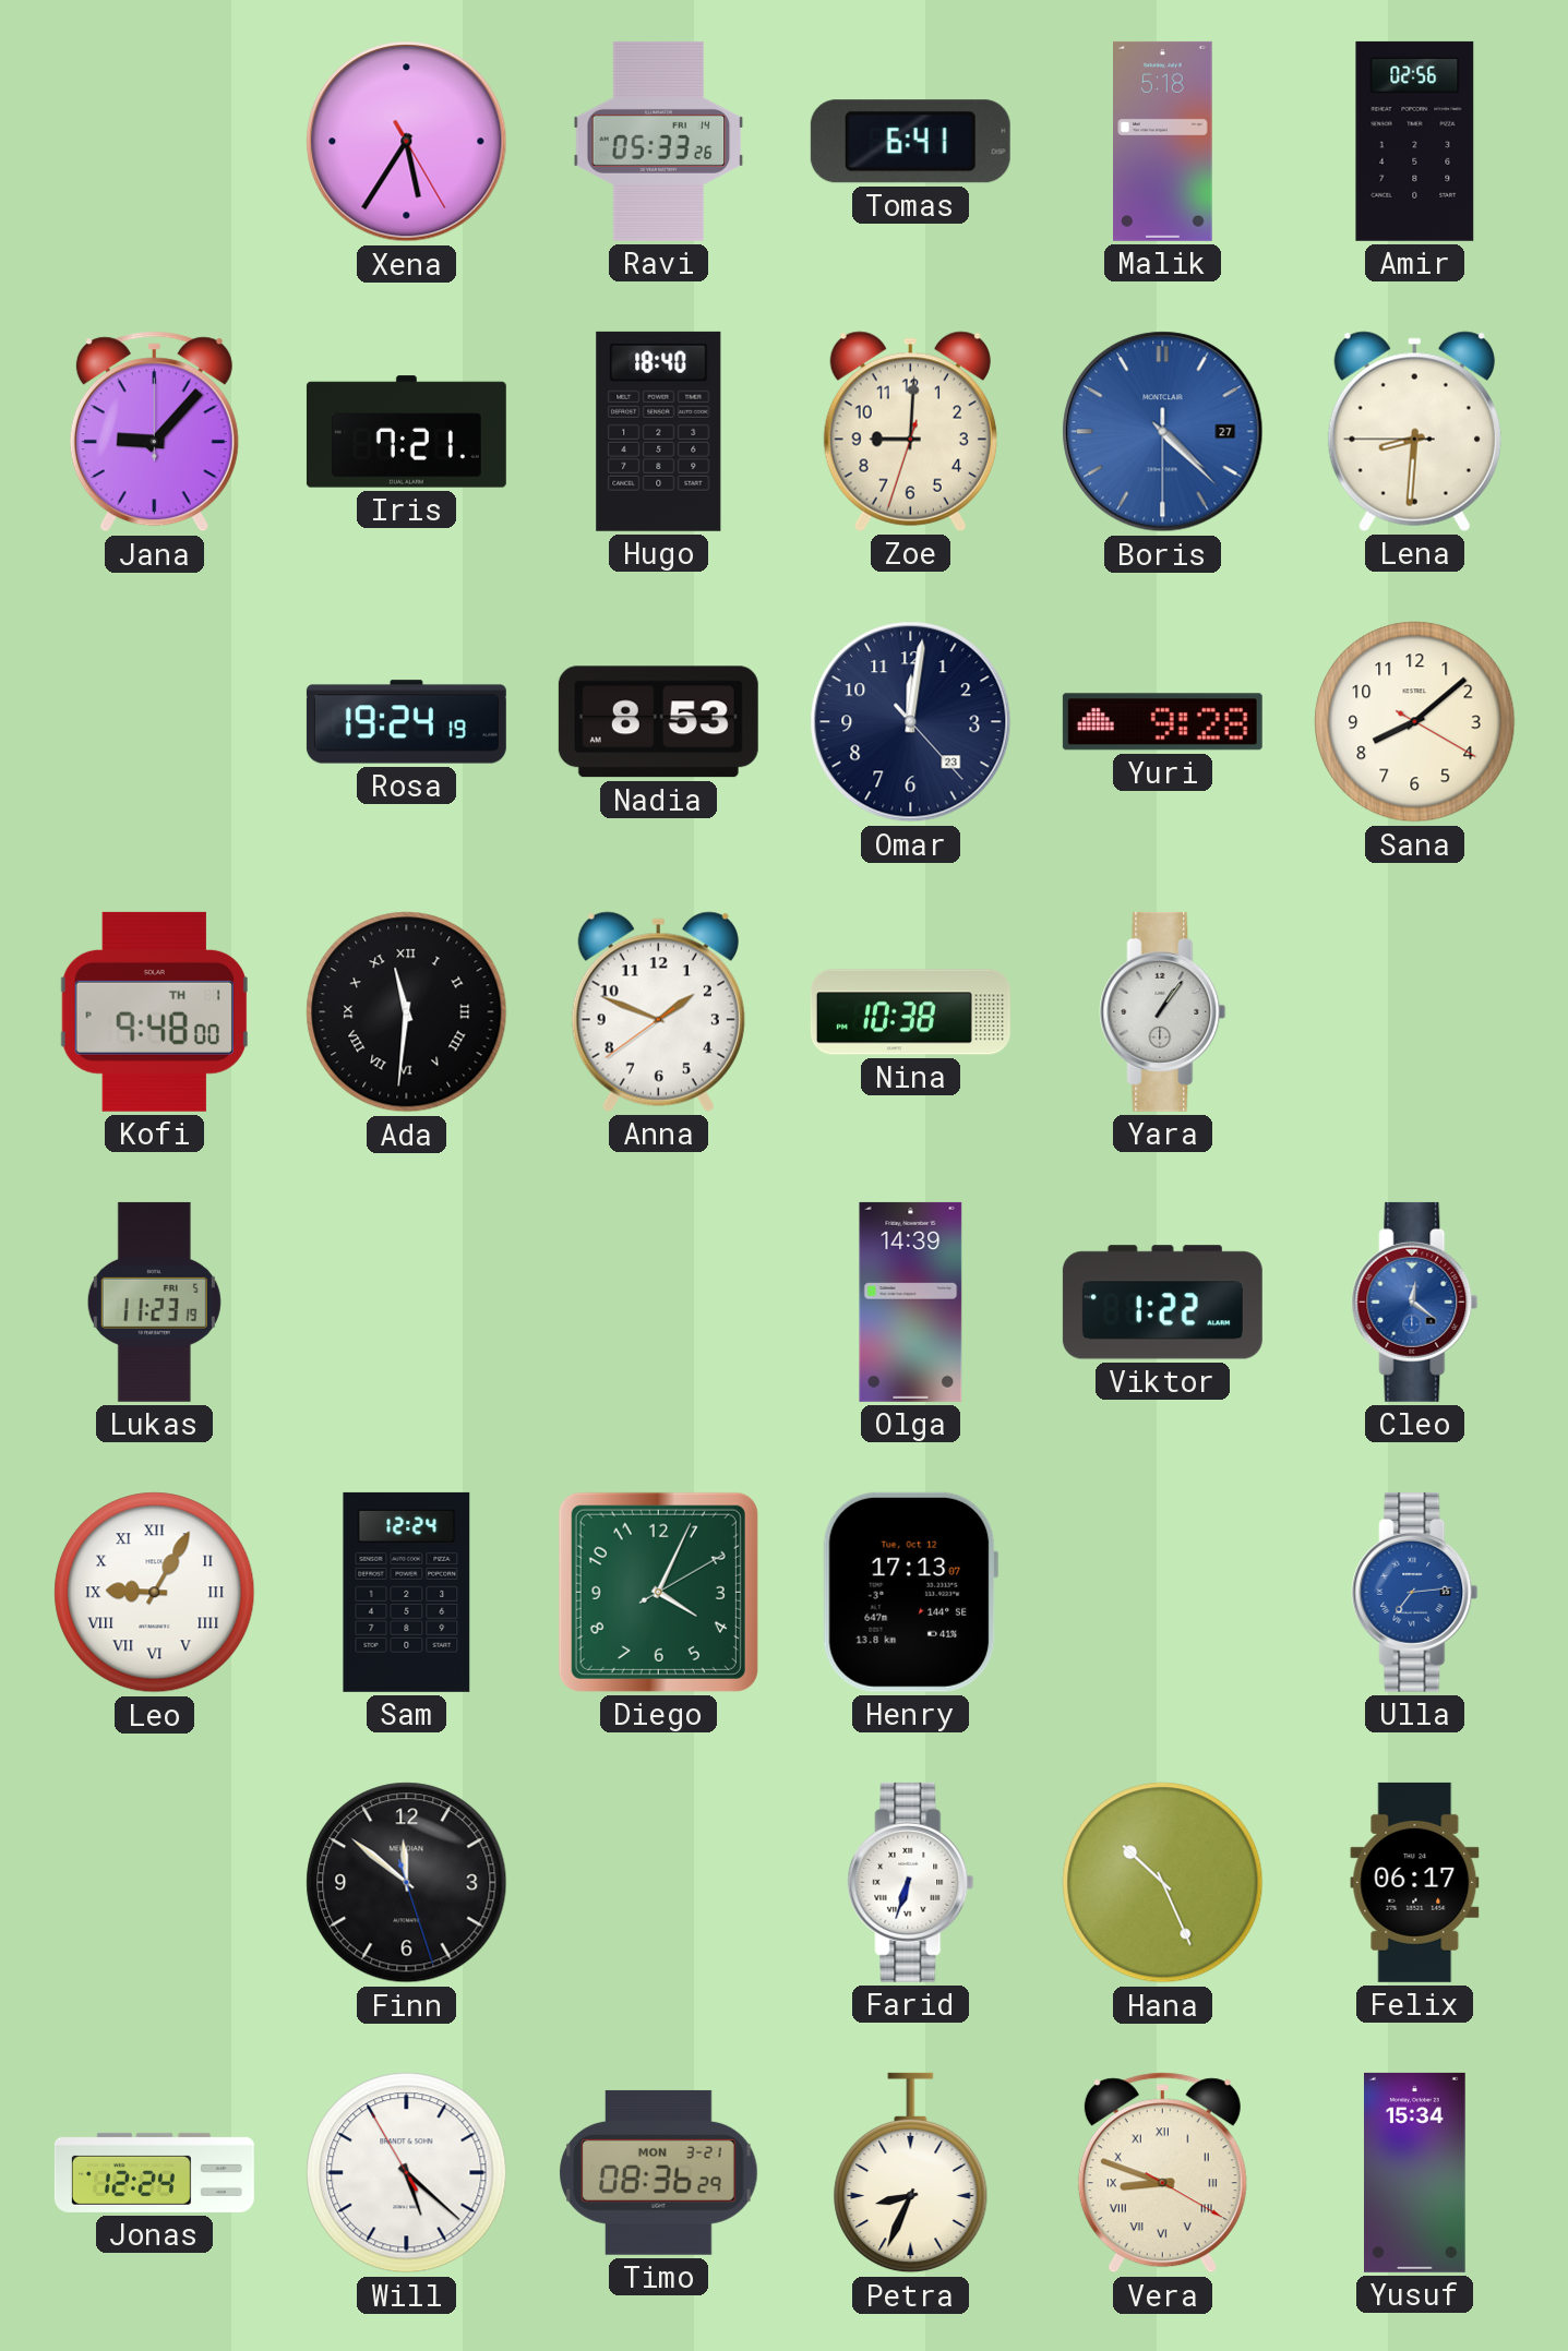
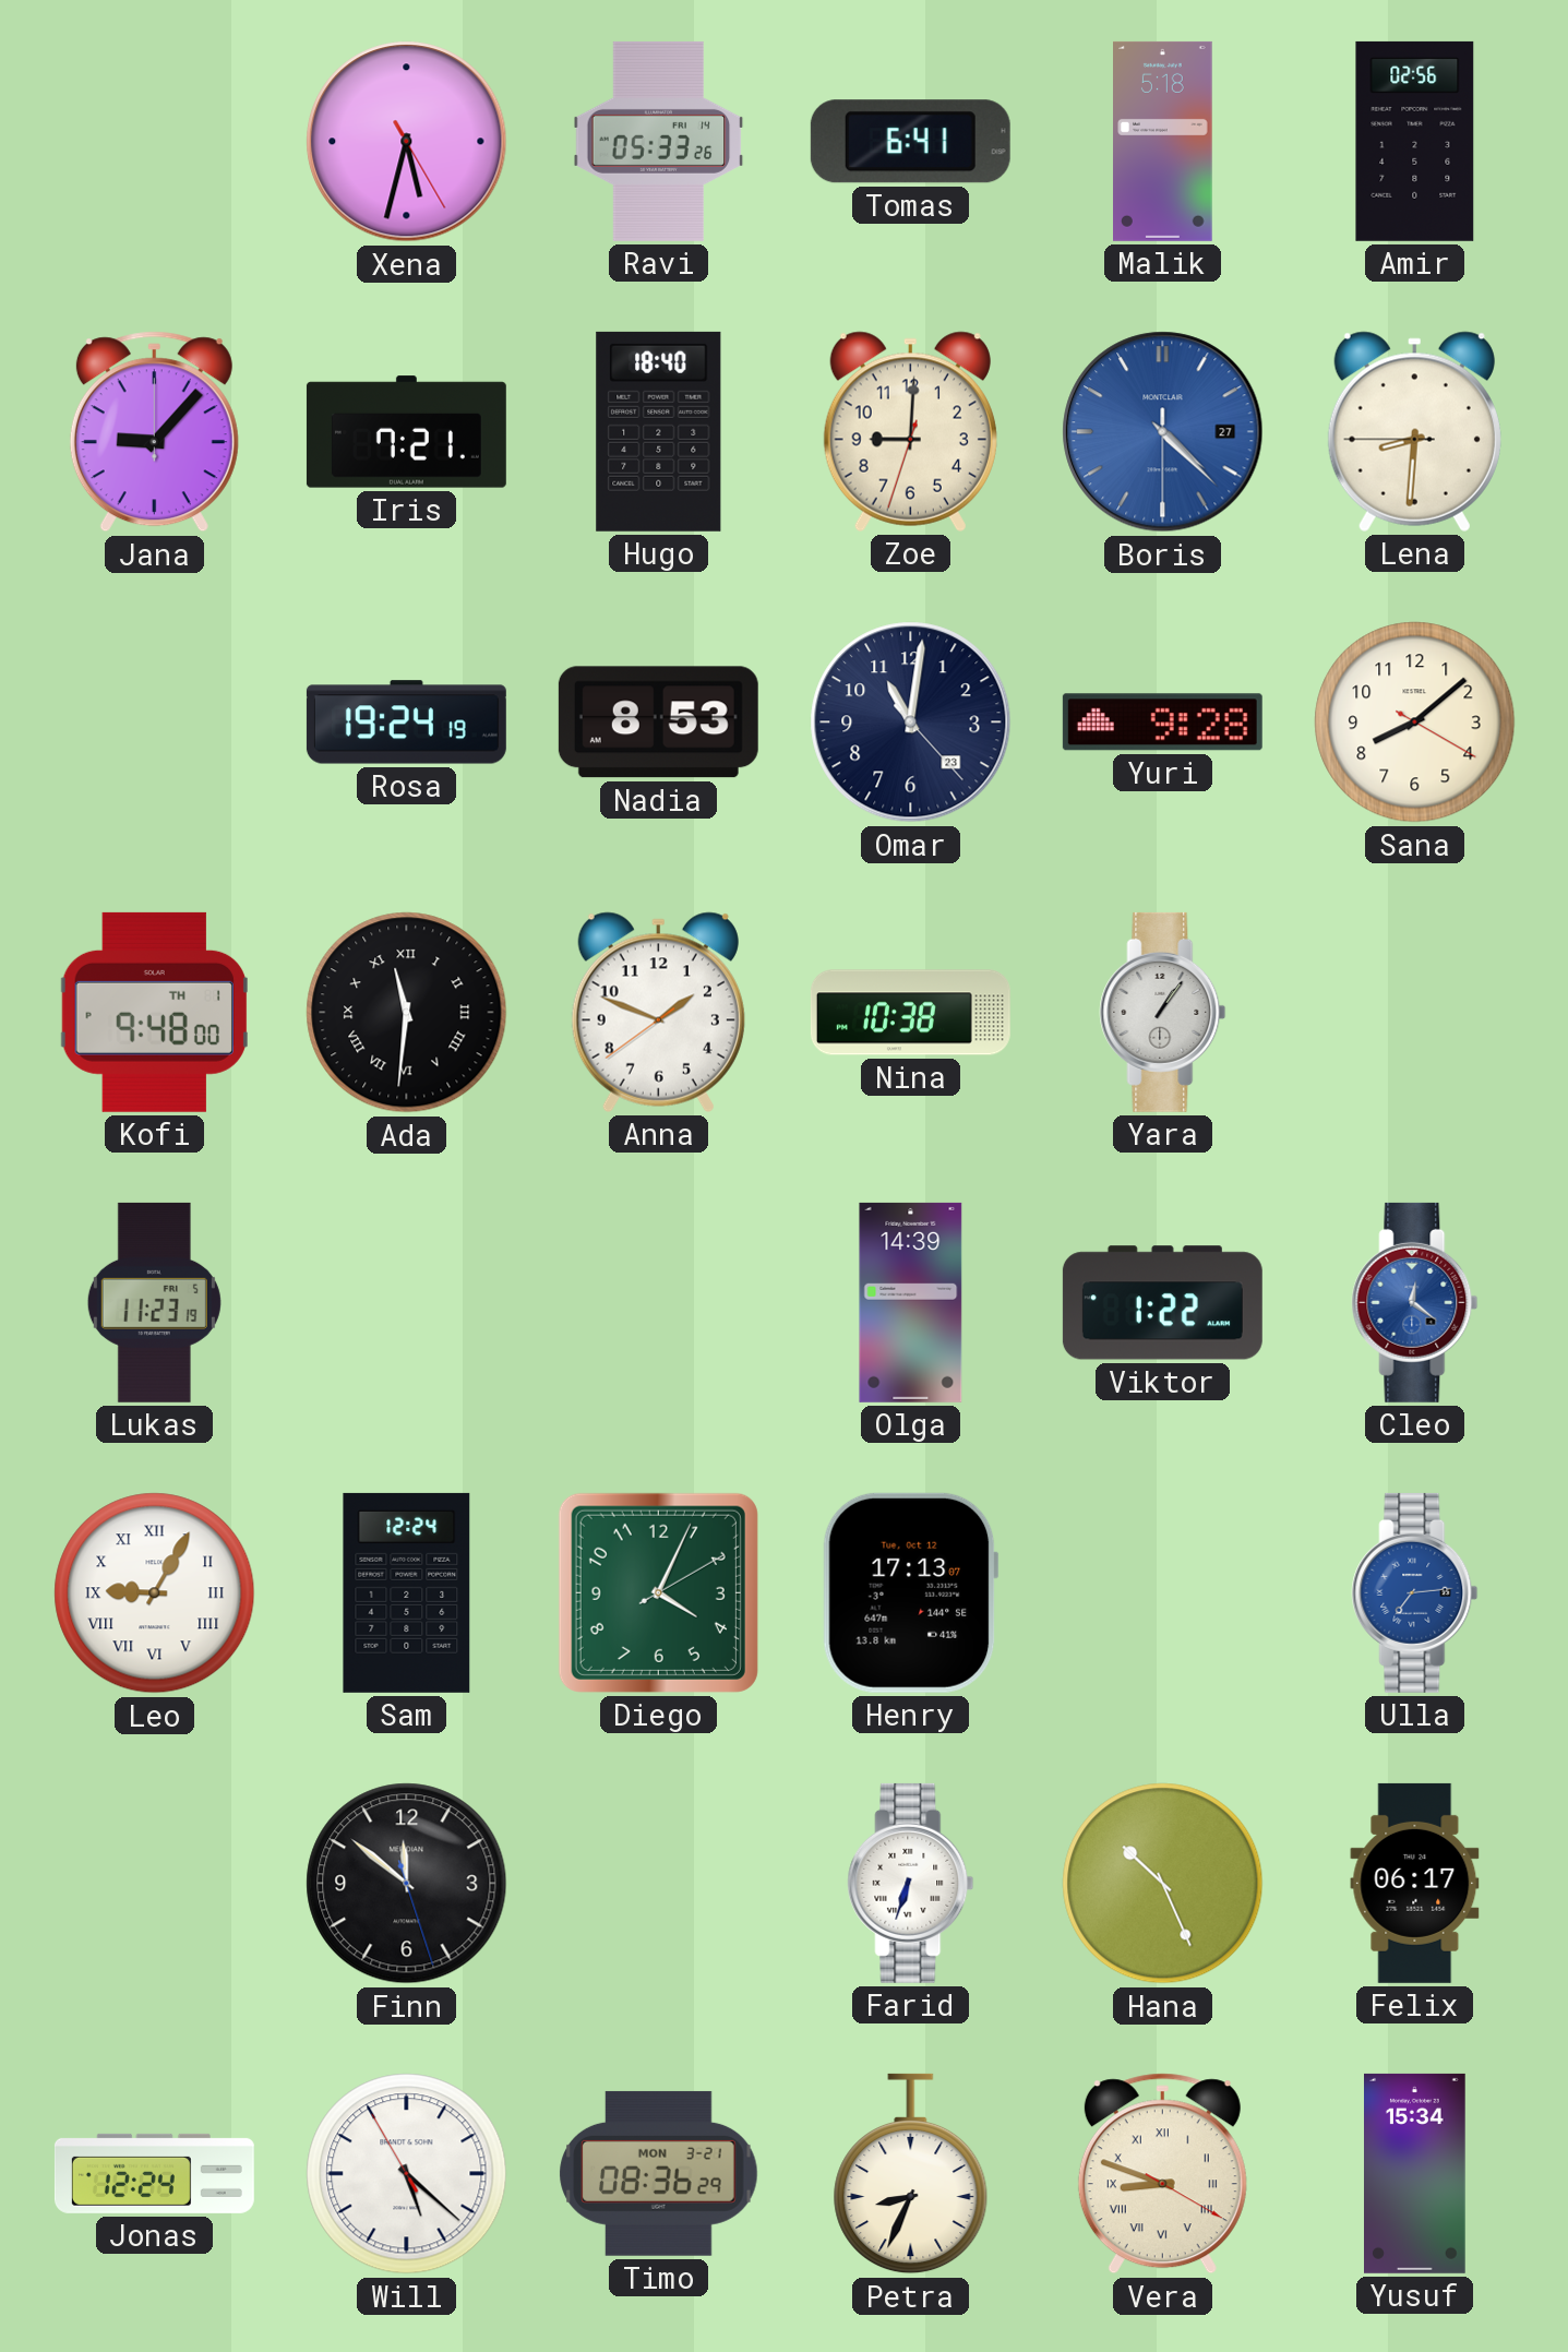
Xena: 5:35 -> 5:32 (407, 142)
Omar: 12:01 -> 11:01 (911, 723)
